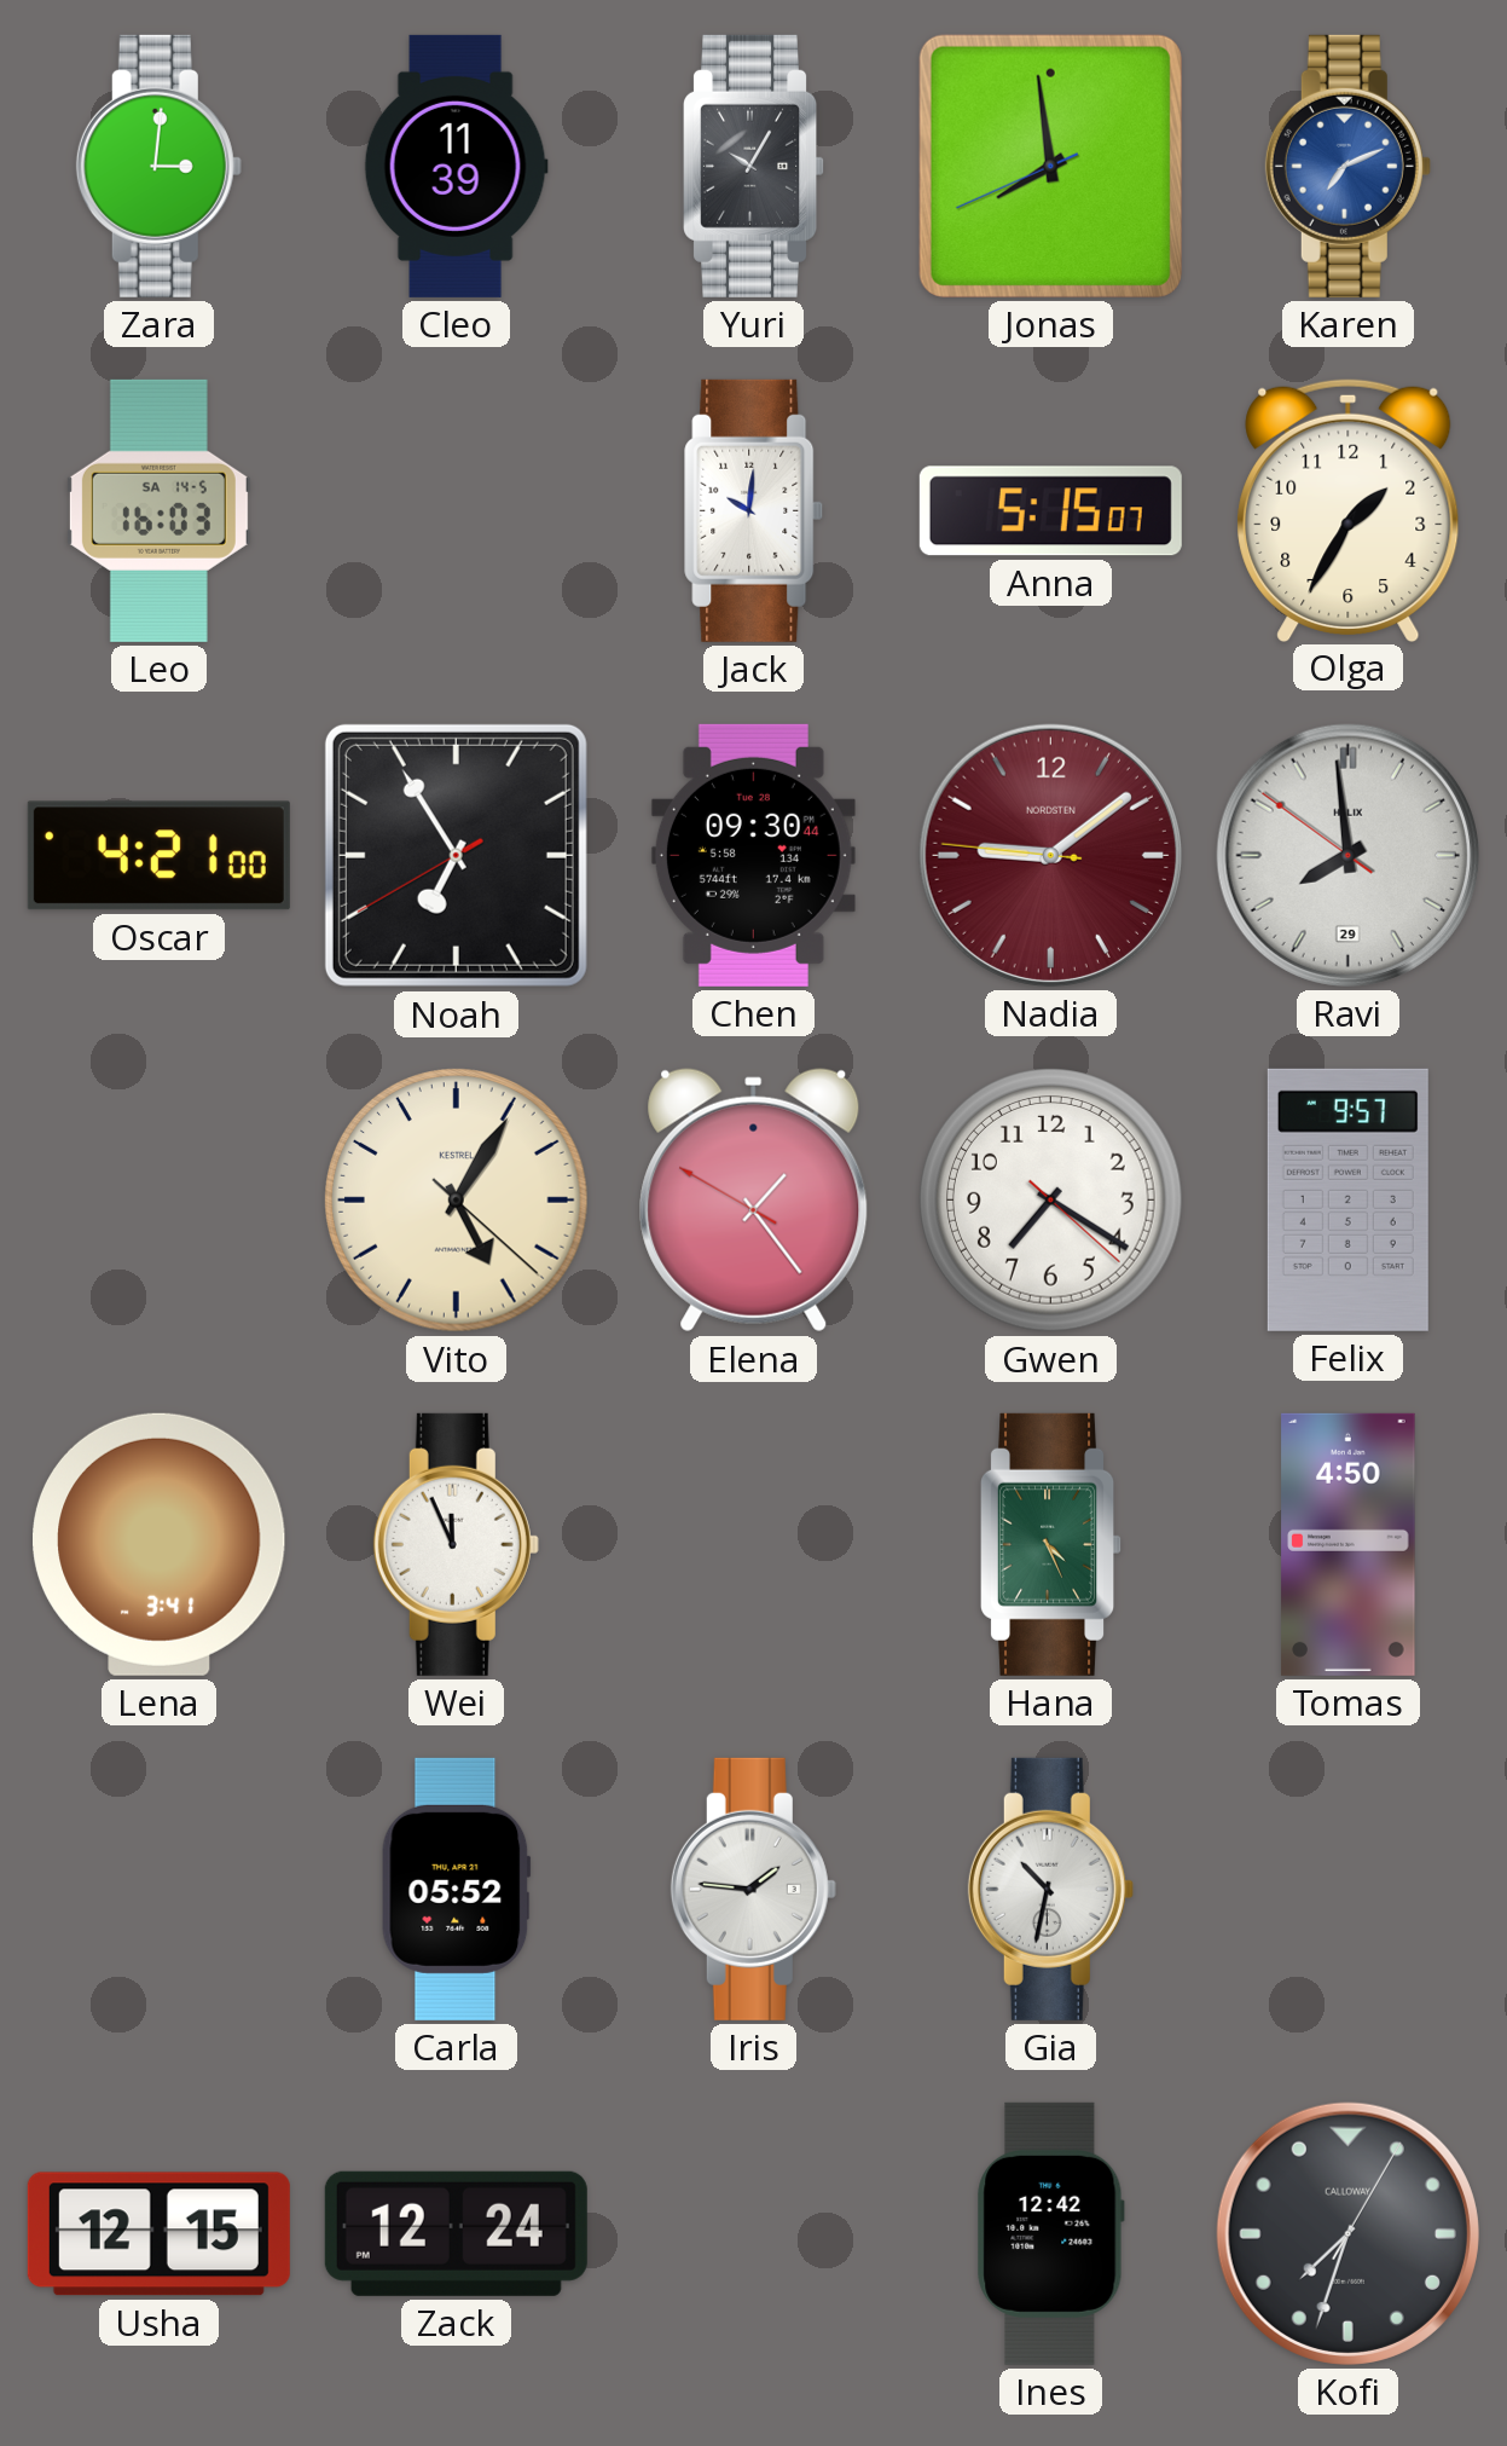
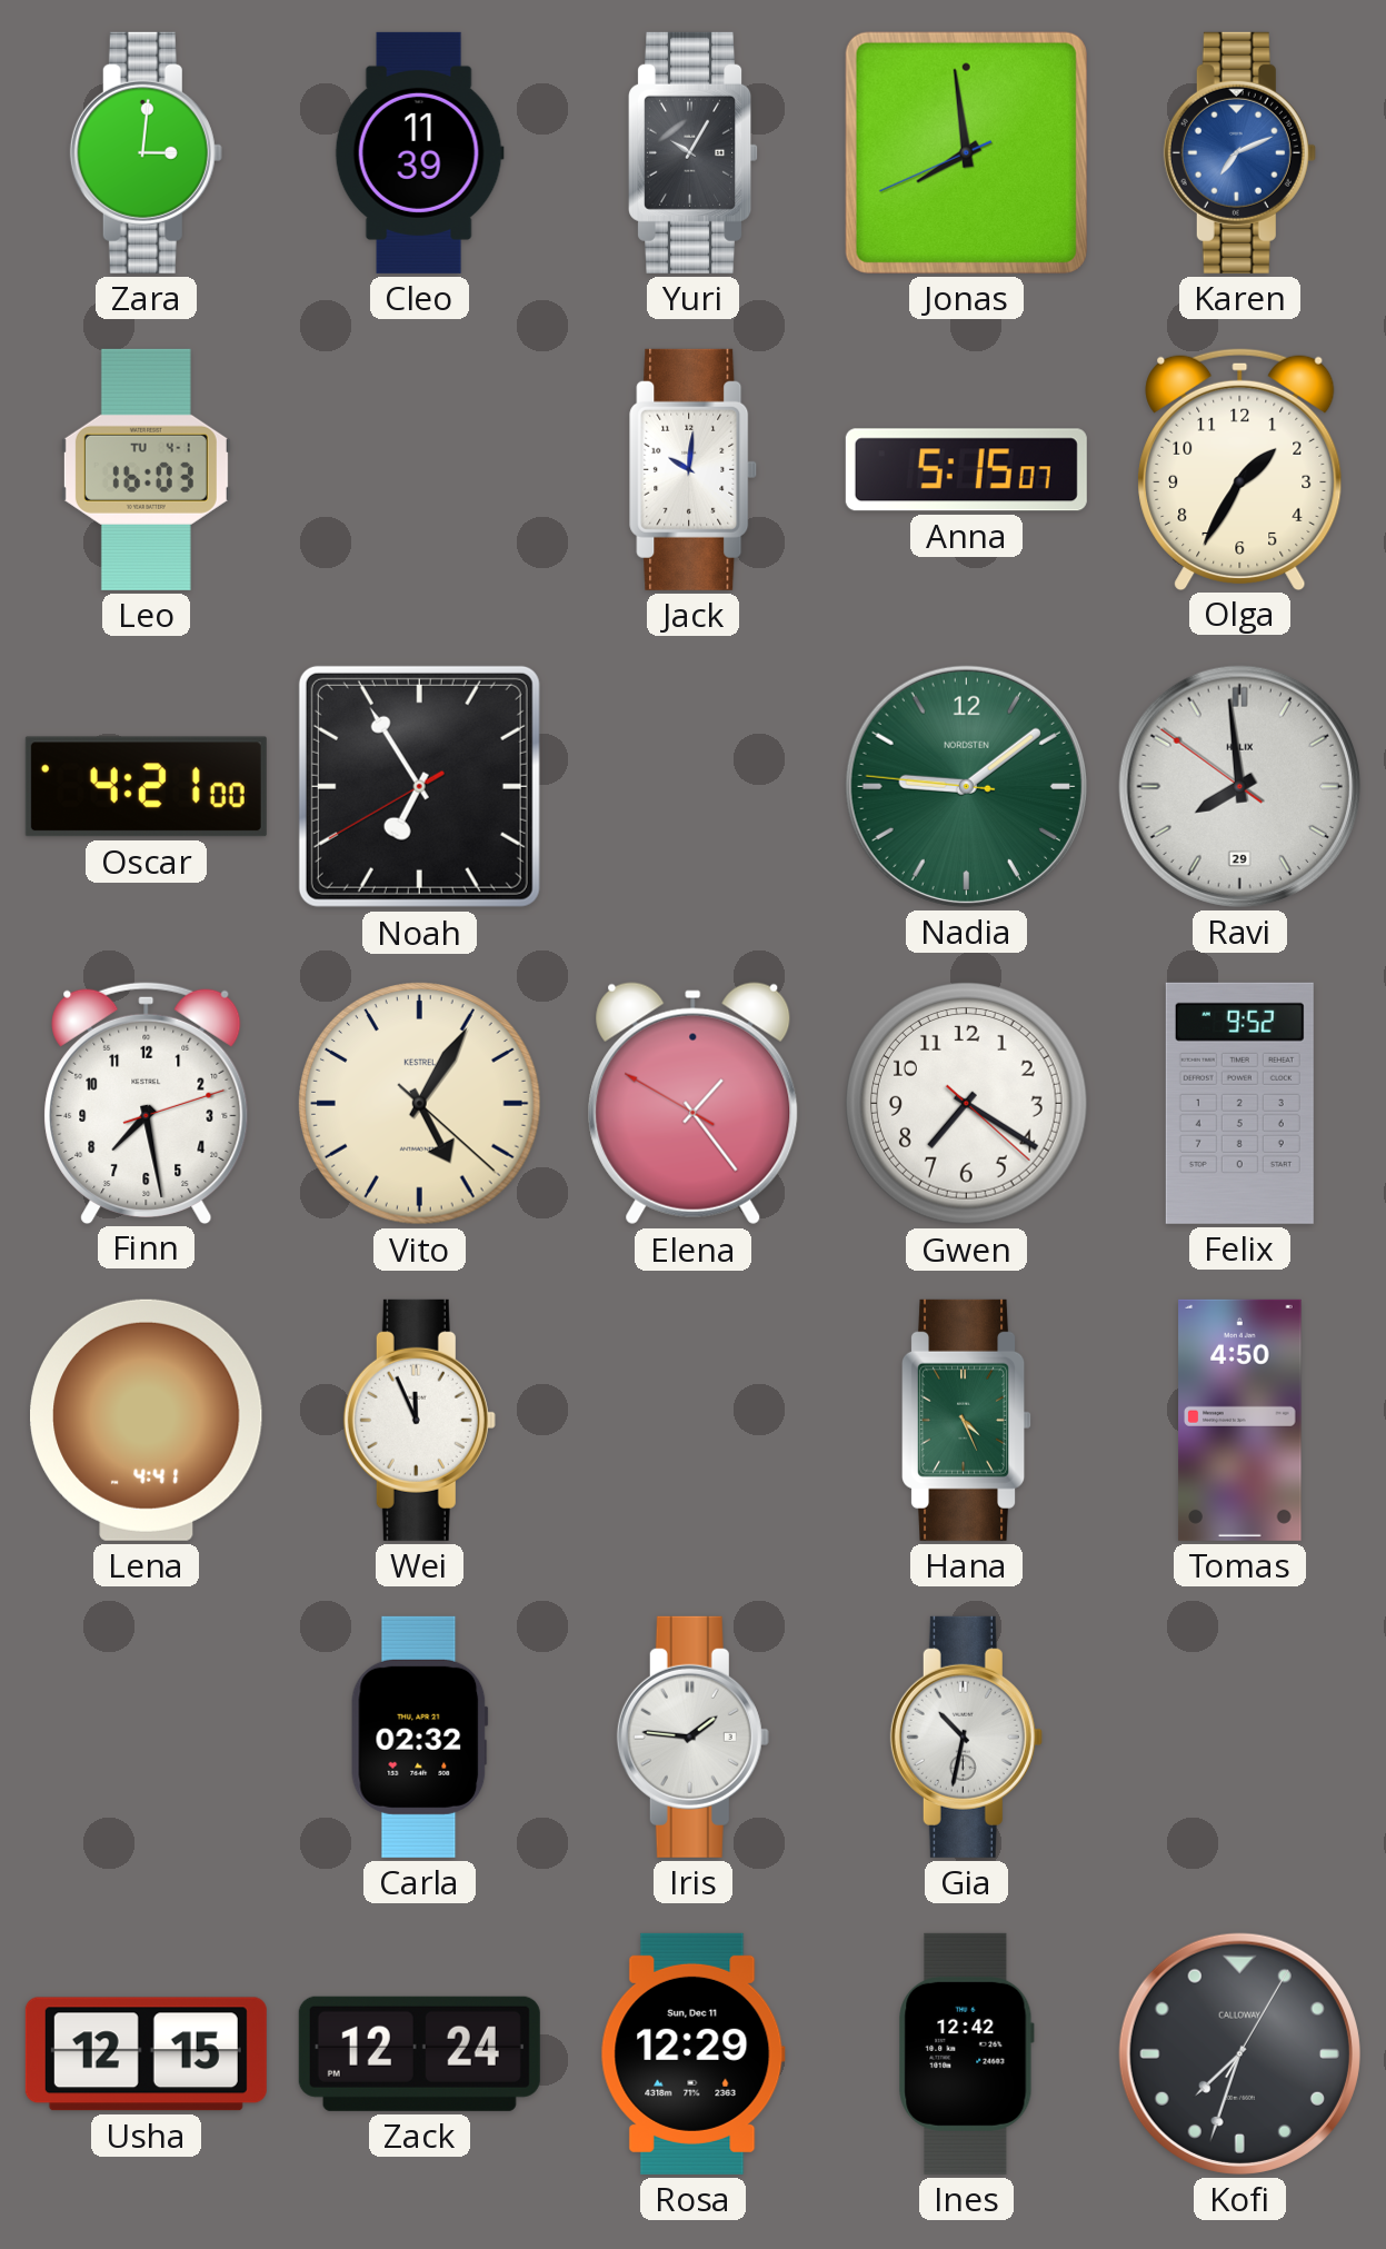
Leo date: SA 14-5 -> TU 4-1 (146, 469)
Chen: 09:30 -> none (753, 855)
Nadia dial: burgundy -> green (966, 786)
Finn: none -> 7:28 (147, 1103)
Felix: 9:57 -> 9:52 (1239, 1103)
Lena: 3:41 -> 4:41 (146, 1420)
Carla: 05:52 -> 02:32 (419, 1736)
Rosa: none -> 12:29 (692, 2053)
